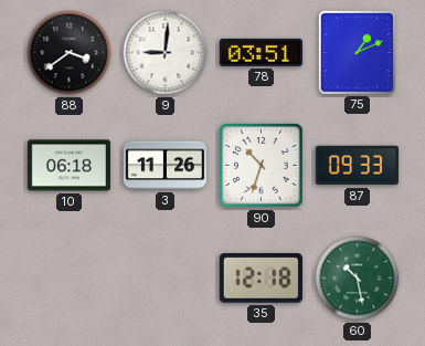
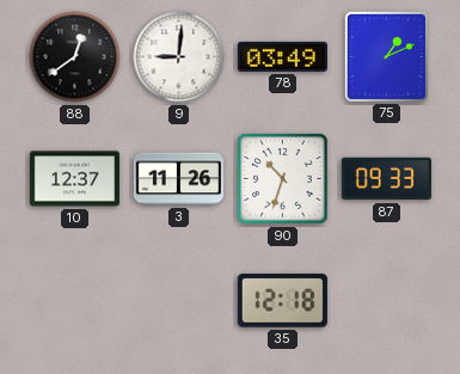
88: 3:39 -> 12:39 (75, 57)
78: 03:51 -> 03:49 (282, 56)
10: 06:18 -> 12:37 (74, 179)
60: 10:28 -> none (358, 279)
